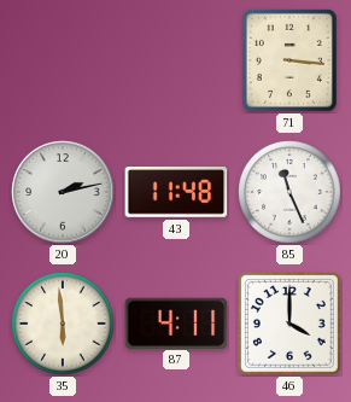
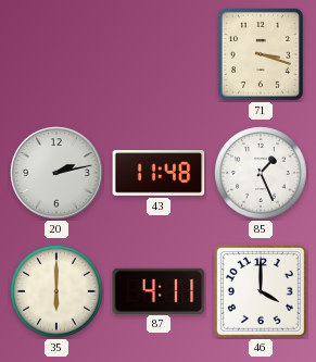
71: 3:16 -> 3:18 (261, 54)
85: 11:26 -> 1:26 (261, 173)
35: 5:59 -> 6:00 (56, 291)
